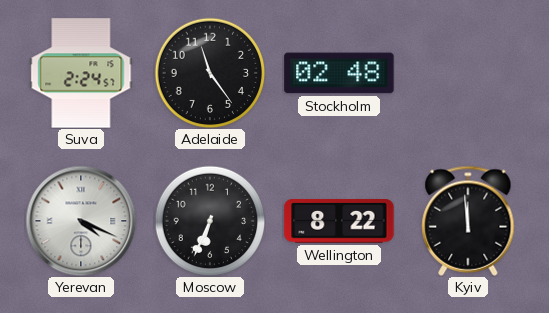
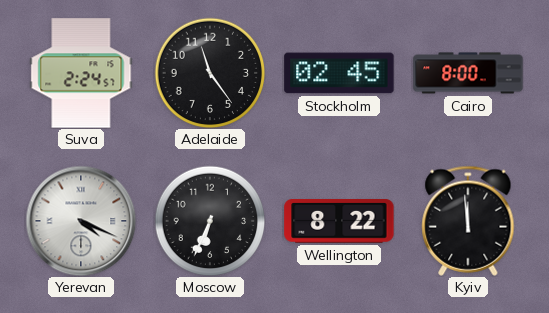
Stockholm: 02:48 -> 02:45 (339, 73)
Cairo: none -> 8:00 (468, 73)
